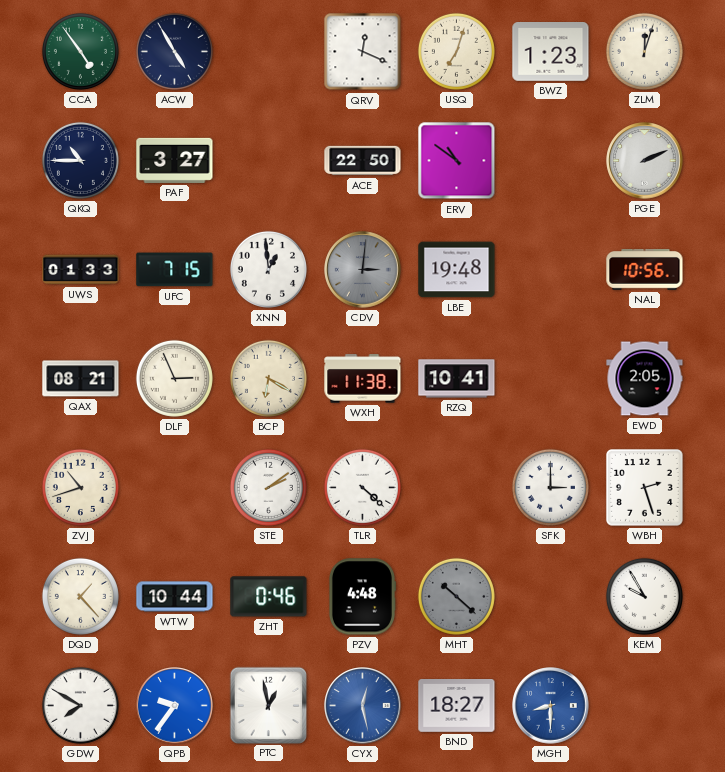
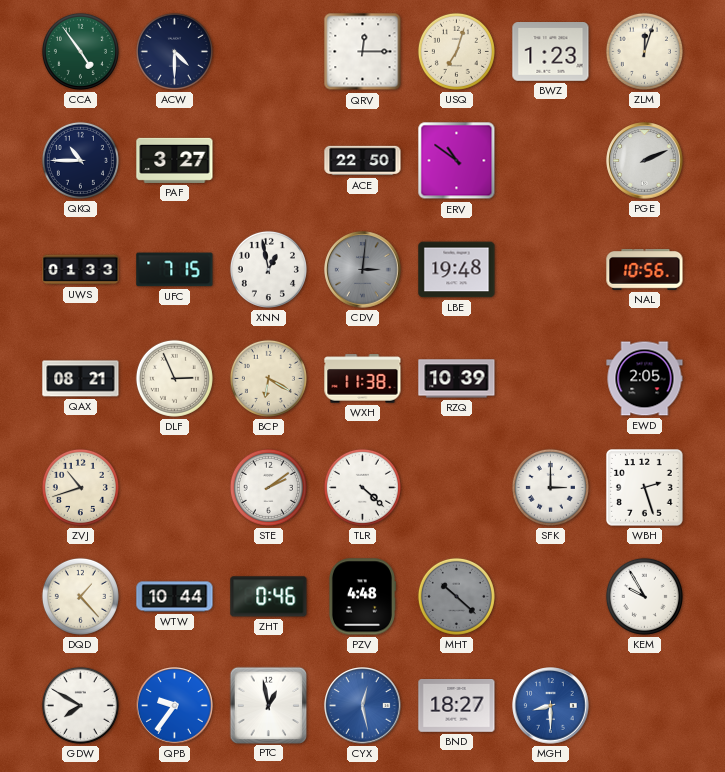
ACW: 4:55 -> 4:30 (174, 51)
QRV: 12:19 -> 12:15 (363, 52)
XNN: 12:59 -> 12:58 (268, 269)
RZQ: 10:41 -> 10:39 (457, 379)
